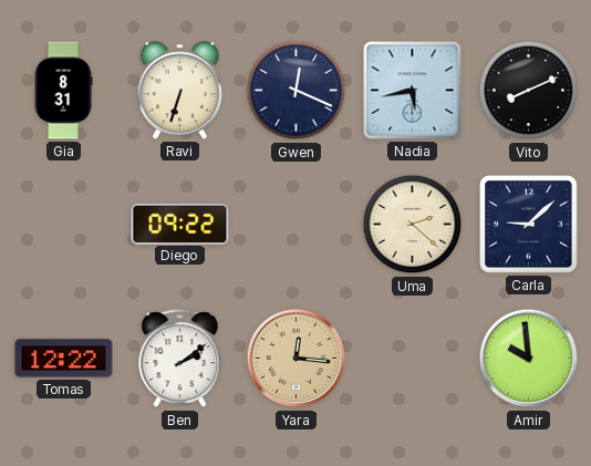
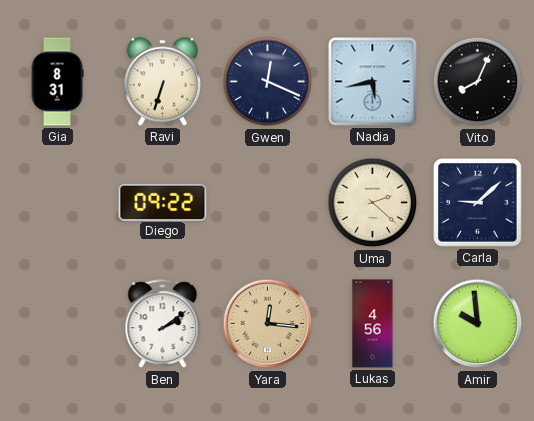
Vito: 8:11 -> 8:04 (478, 82)
Tomas: 12:22 -> none (64, 359)
Lukas: none -> 4:56 (373, 324)
